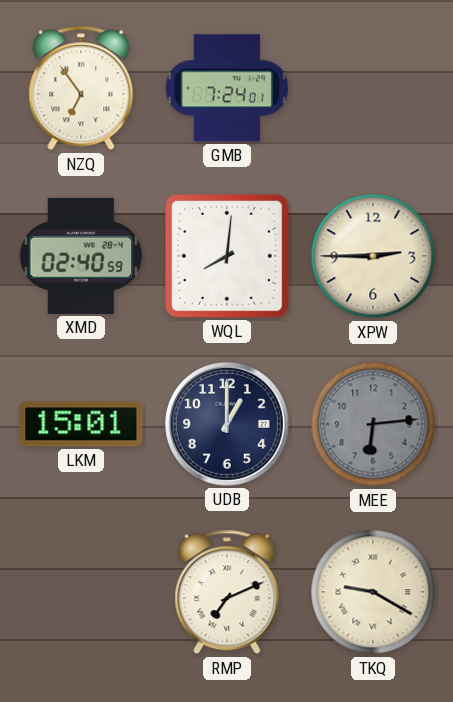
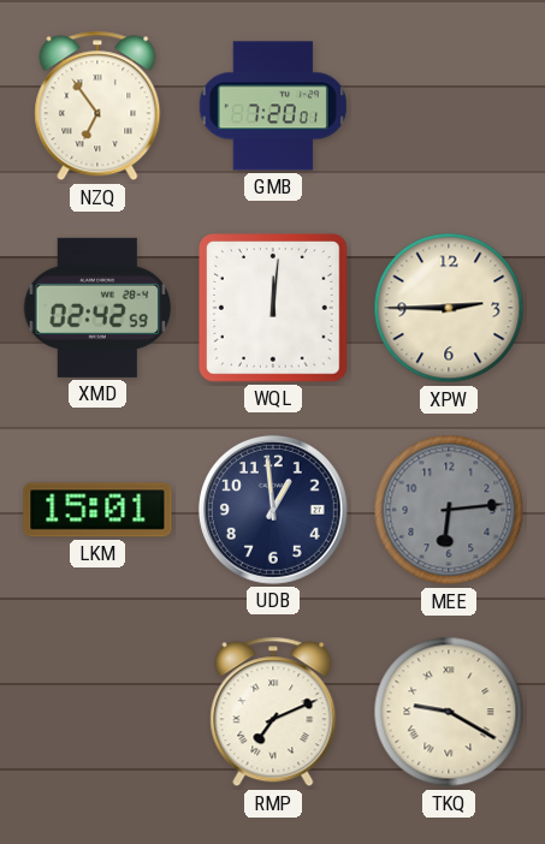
GMB: 7:24 -> 7:20 (273, 106)
XMD: 02:40 -> 02:42 (97, 308)
WQL: 8:01 -> 12:01 (274, 309)
UDB: 1:00 -> 12:59 (273, 510)
